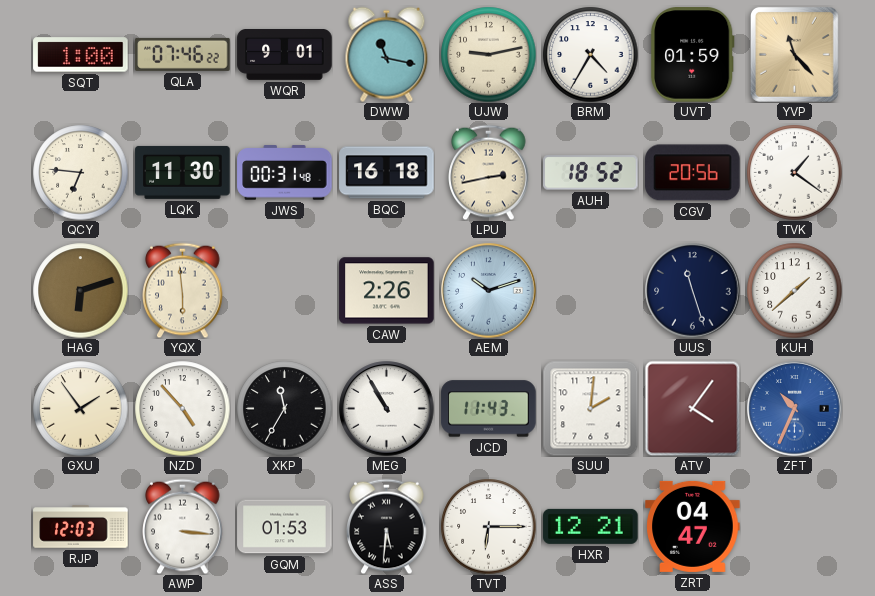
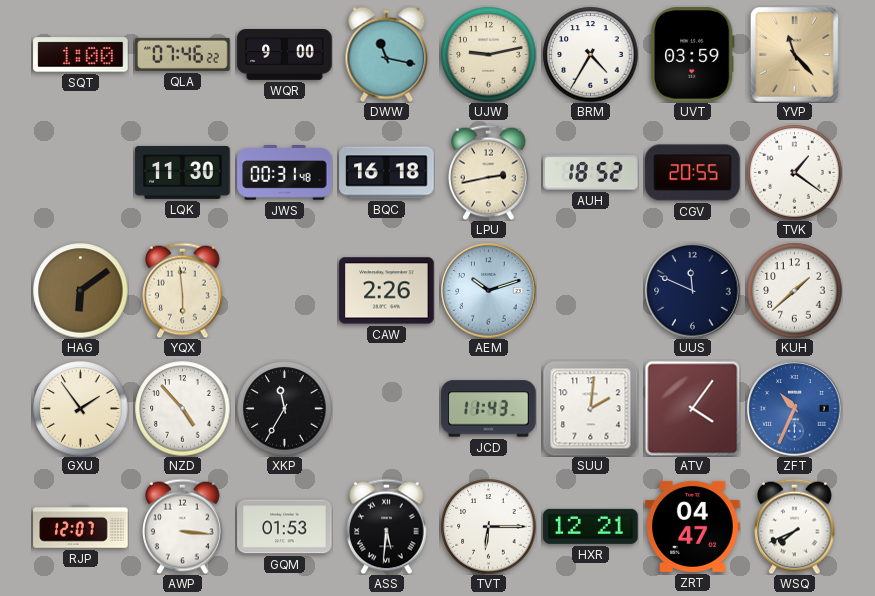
WQR: 9:01 -> 9:00 (285, 55)
UVT: 01:59 -> 03:59 (693, 55)
QCY: 6:46 -> none (80, 172)
CGV: 20:56 -> 20:55 (693, 173)
HAG: 6:12 -> 6:09 (80, 290)
UUS: 11:27 -> 11:49 (693, 291)
MEG: 10:55 -> none (387, 409)
RJP: 12:03 -> 12:07 (81, 527)
WSQ: none -> 7:41 (795, 526)
